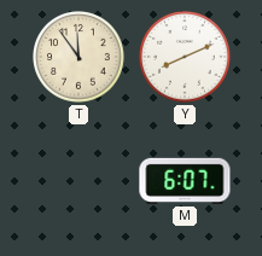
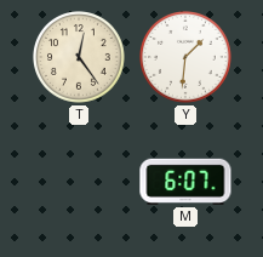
T: 11:54 -> 12:24 (80, 58)
Y: 8:11 -> 1:31 (187, 58)
